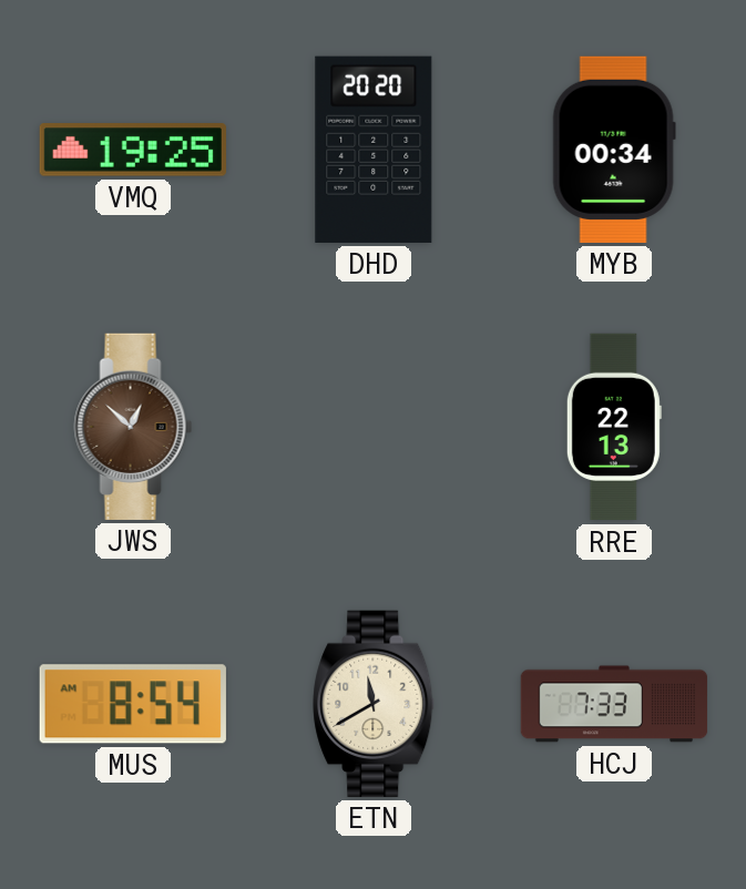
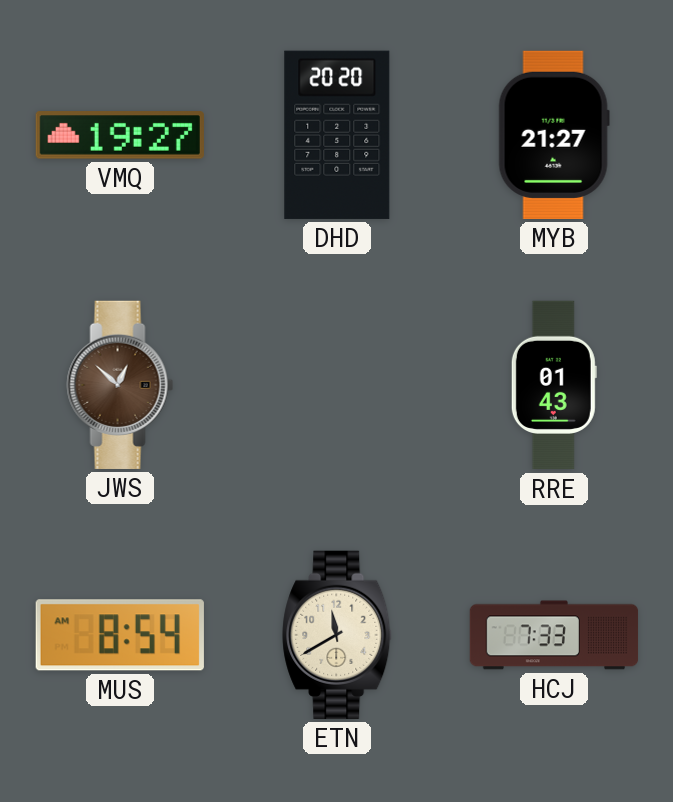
VMQ: 19:25 -> 19:27 (120, 135)
MYB: 00:34 -> 21:27 (554, 135)
RRE: 22:13 -> 01:43 (554, 385)
